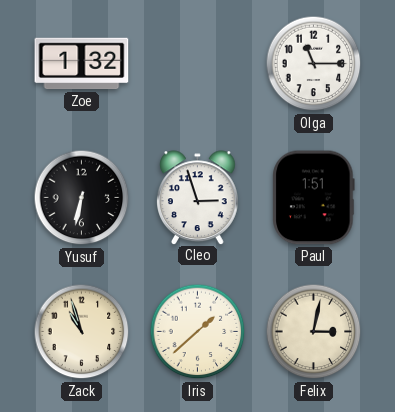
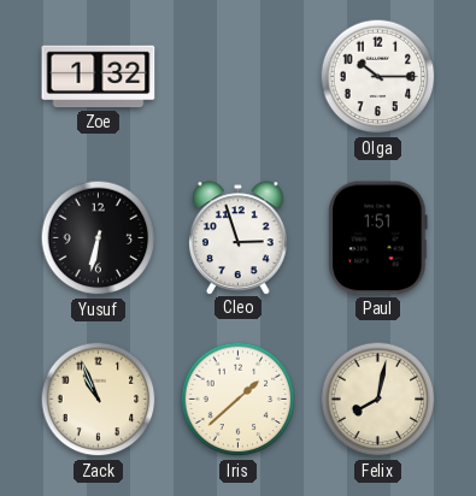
Olga: 11:15 -> 10:15 (378, 77)
Zack: 10:57 -> 10:56 (99, 400)
Felix: 3:02 -> 8:02 (378, 400)
